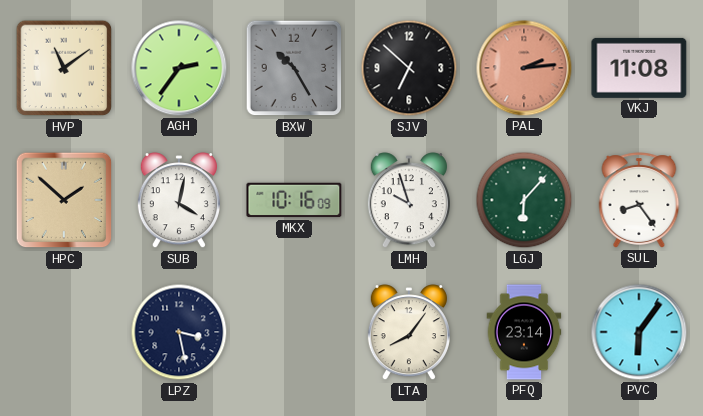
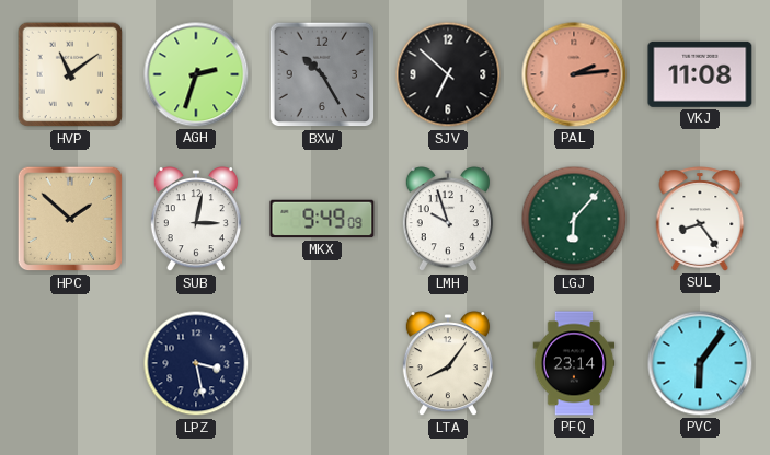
AGH: 2:36 -> 2:33 (196, 74)
SUB: 4:02 -> 3:02 (196, 220)
MKX: 10:16 -> 9:49 (322, 219)
